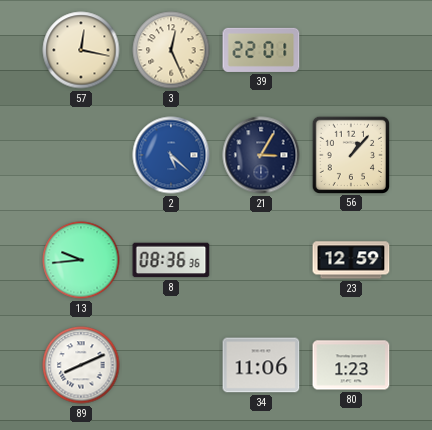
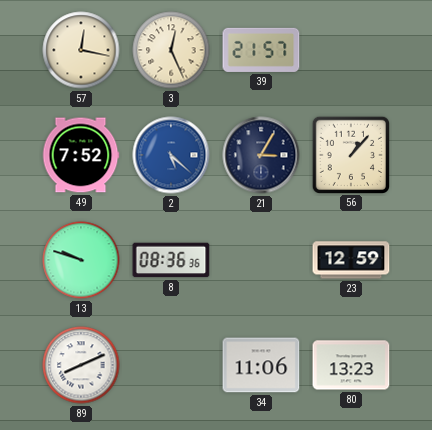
39: 22:01 -> 21:57 (261, 50)
49: none -> 7:52 (81, 155)
13: 9:44 -> 9:48 (81, 260)
80: 1:23 -> 13:23 (351, 365)
